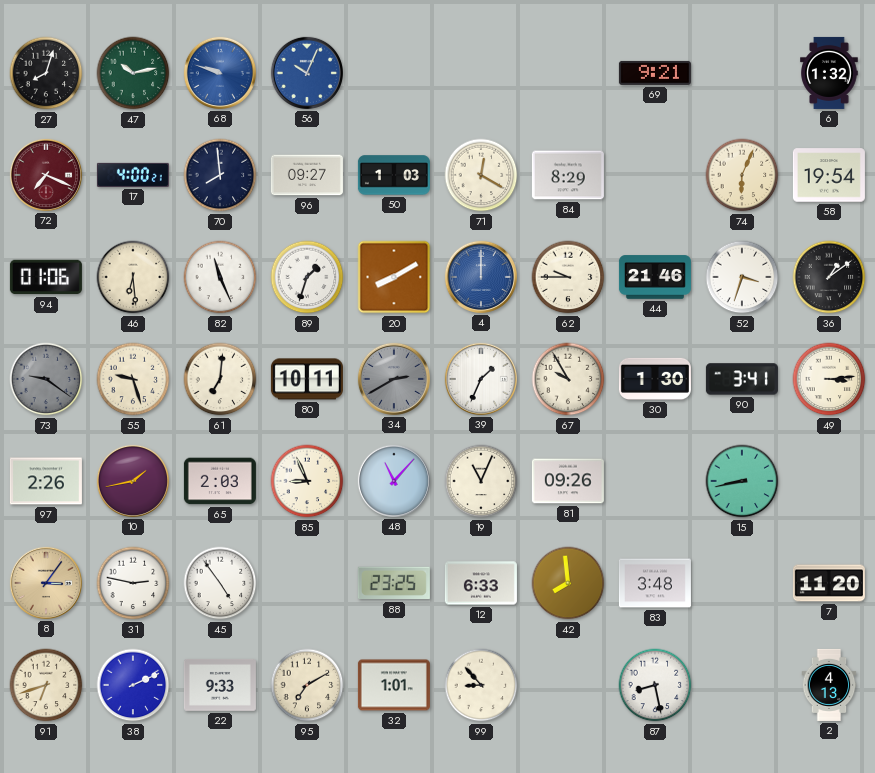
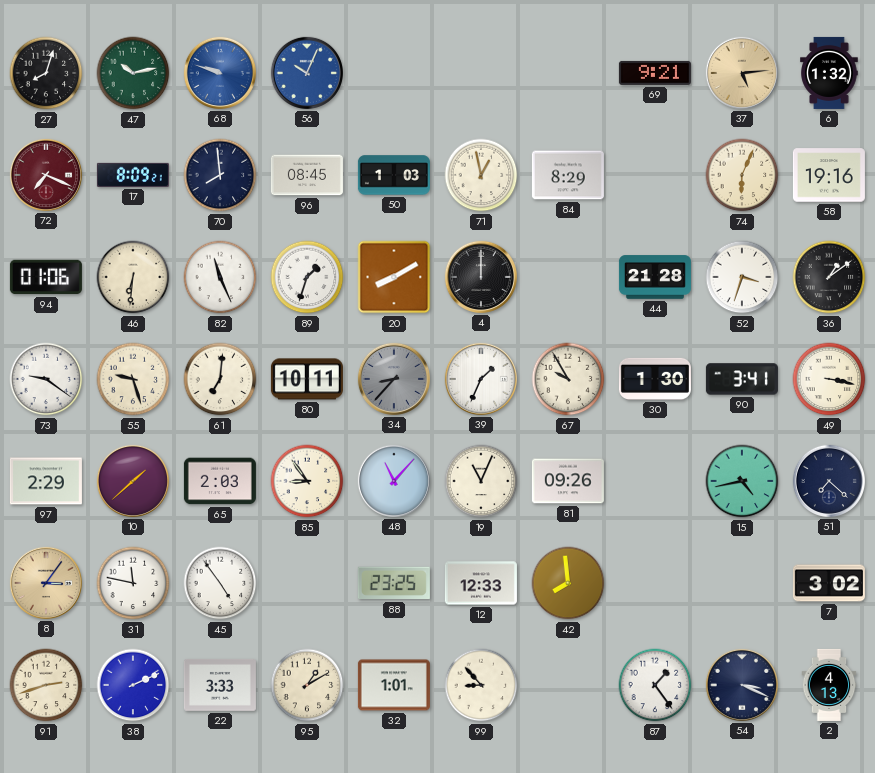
37: none -> 5:14 (742, 73)
17: 4:00 -> 8:09 (133, 175)
96: 09:27 -> 08:45 (307, 175)
71: 12:20 -> 12:58 (481, 175)
58: 19:54 -> 19:16 (829, 175)
46: 6:29 -> 6:31 (133, 277)
4 dial: blue -> black (481, 277)
62: 9:45 -> none (568, 277)
44: 21:46 -> 21:28 (655, 277)
73 dial: grey -> white (46, 379)
34: 2:40 -> 8:37 (394, 379)
49: 3:14 -> 3:17 (829, 379)
97: 2:26 -> 2:29 (46, 481)
10: 1:43 -> 1:38 (133, 481)
85: 8:56 -> 8:54 (307, 481)
15: 8:43 -> 4:43 (742, 481)
51: none -> 7:22 (829, 481)
31: 2:47 -> 11:47 (133, 583)
12: 6:33 -> 12:33 (481, 583)
83: 3:48 -> none (655, 583)
7: 11:20 -> 3:02 (829, 583)
91: 6:42 -> 2:42 (46, 685)
22: 9:33 -> 3:33 (220, 685)
95: 7:10 -> 1:10 (307, 685)
87: 8:28 -> 1:24 (655, 685)
54: none -> 3:19 (742, 685)
